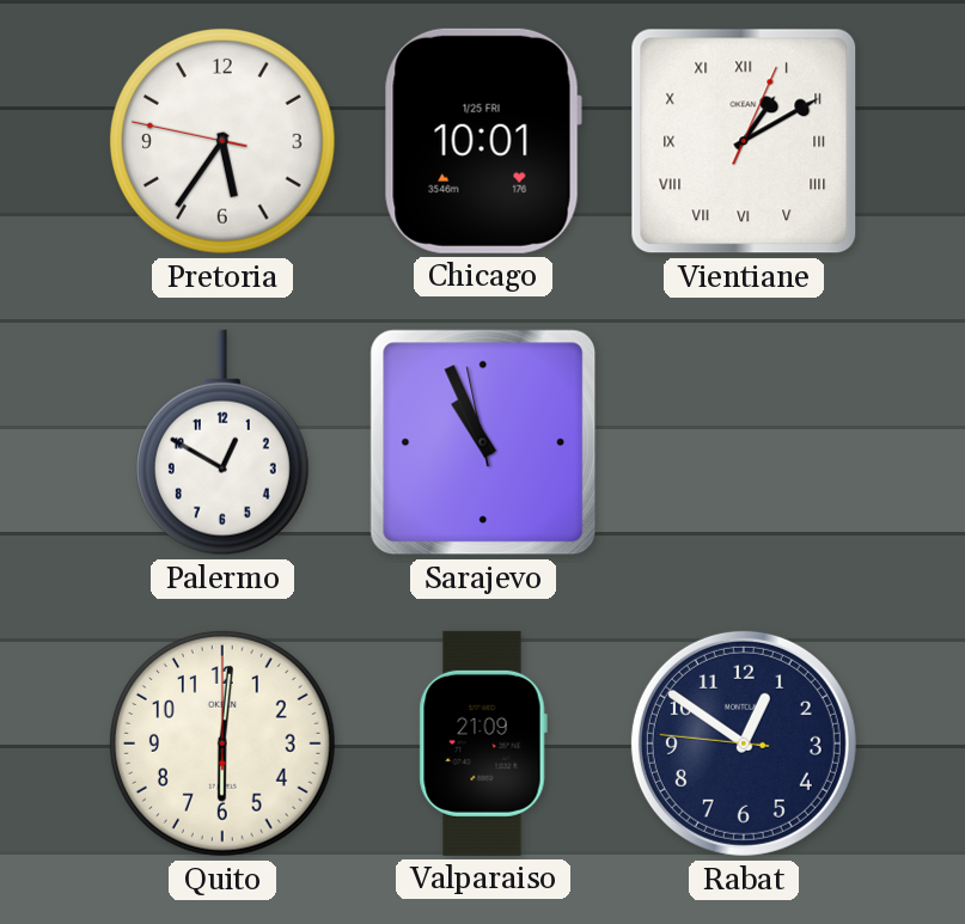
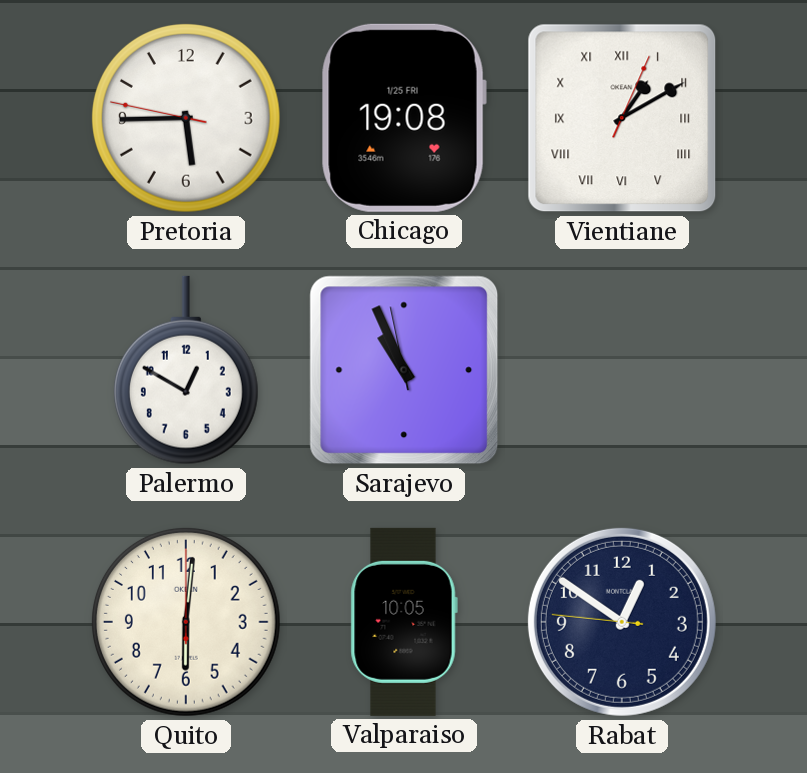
Pretoria: 5:35 -> 5:44 (186, 118)
Chicago: 10:01 -> 19:08 (404, 118)
Valparaiso: 21:09 -> 10:05 (404, 622)
